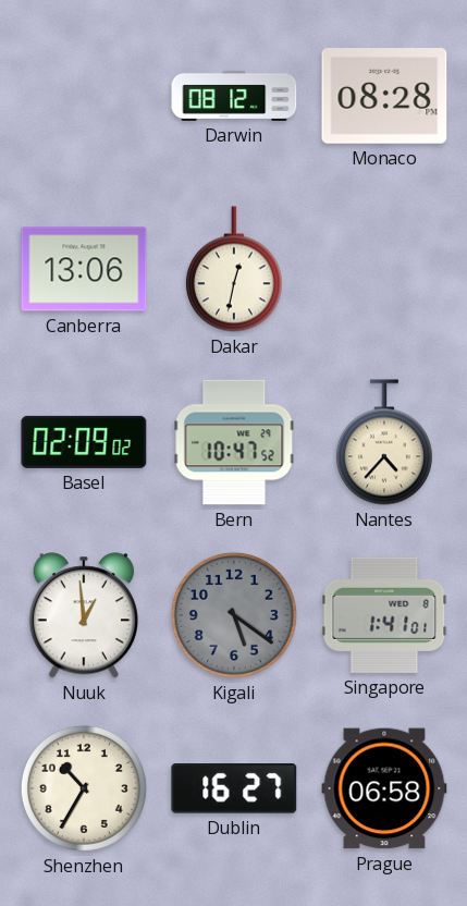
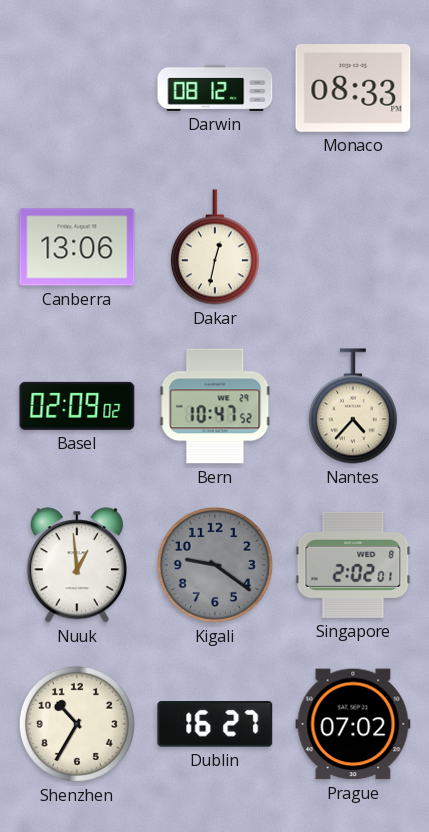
Monaco: 08:28 -> 08:33 (353, 89)
Kigali: 5:21 -> 9:21 (215, 565)
Singapore: 1:41 -> 2:02 (353, 565)
Prague: 06:58 -> 07:02 (353, 724)
